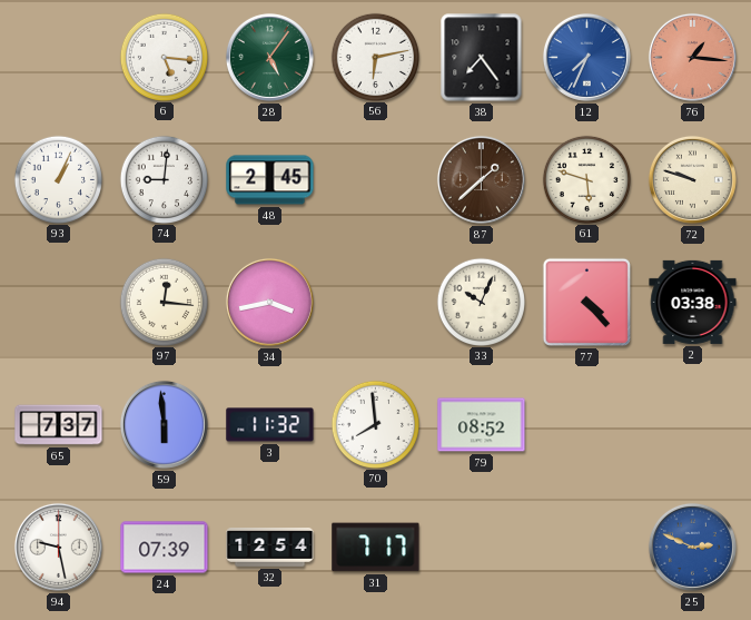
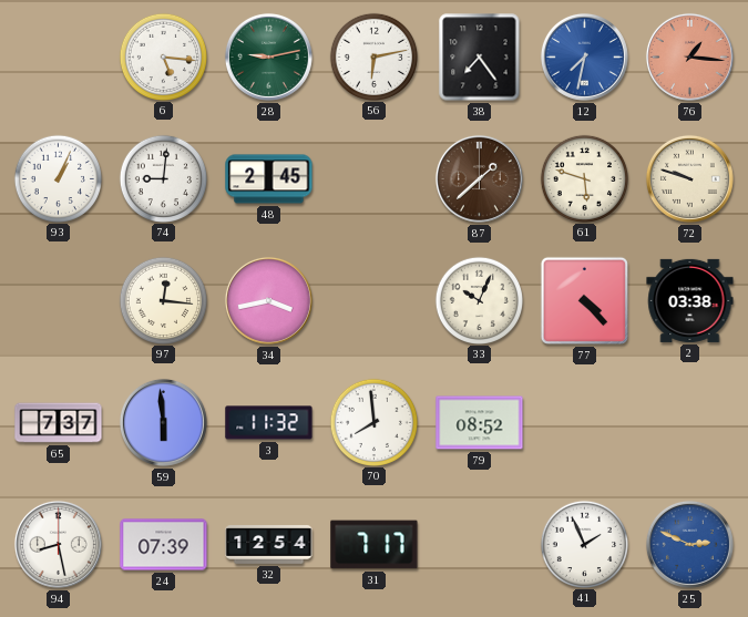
28: 5:06 -> 9:13 (268, 56)
12: 7:34 -> 7:32 (584, 56)
94: 9:28 -> 8:28 (58, 544)
41: none -> 1:56 (584, 544)
